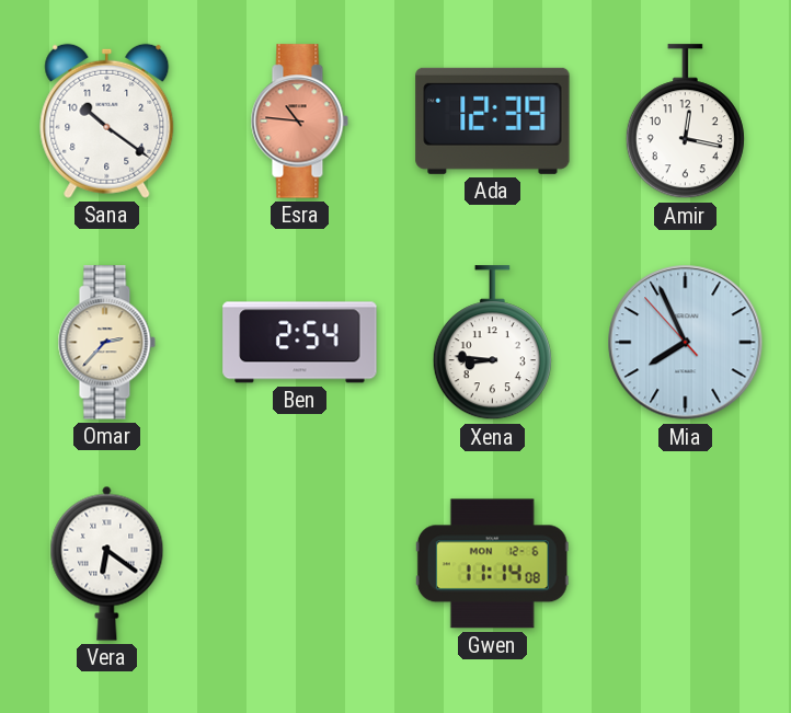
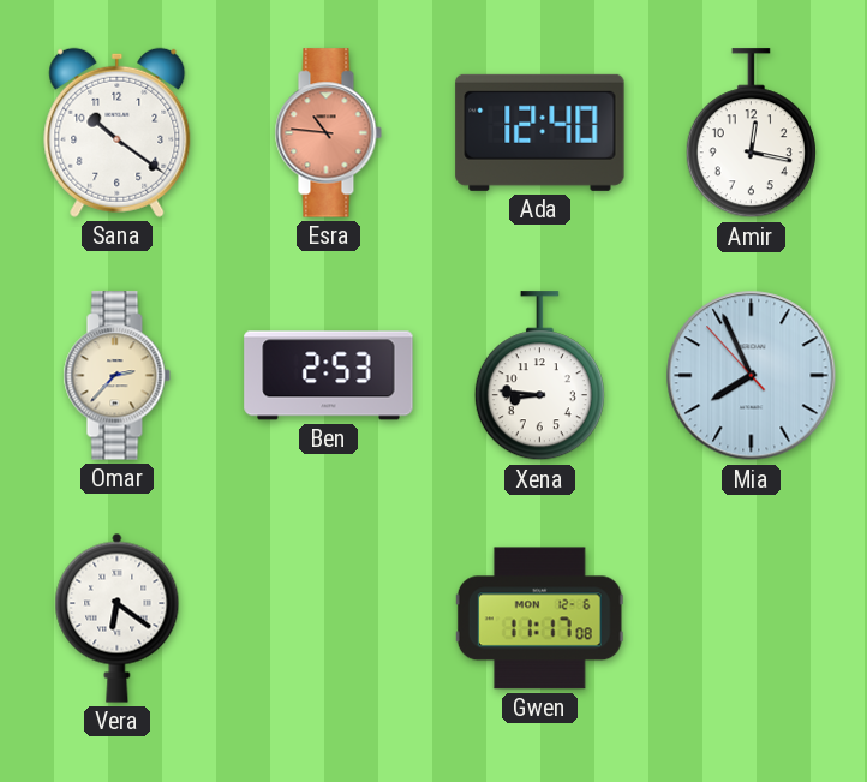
Ada: 12:39 -> 12:40 (540, 132)
Ben: 2:54 -> 2:53 (329, 376)
Gwen: 11:14 -> 11:17 (539, 619)
